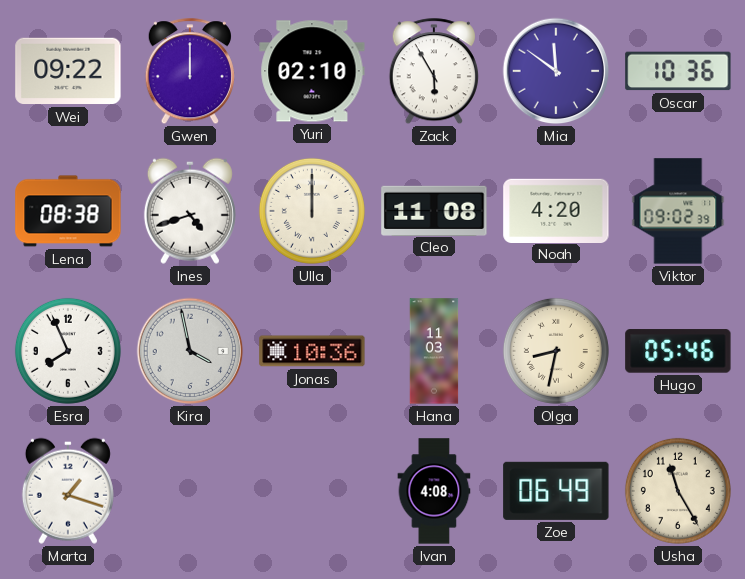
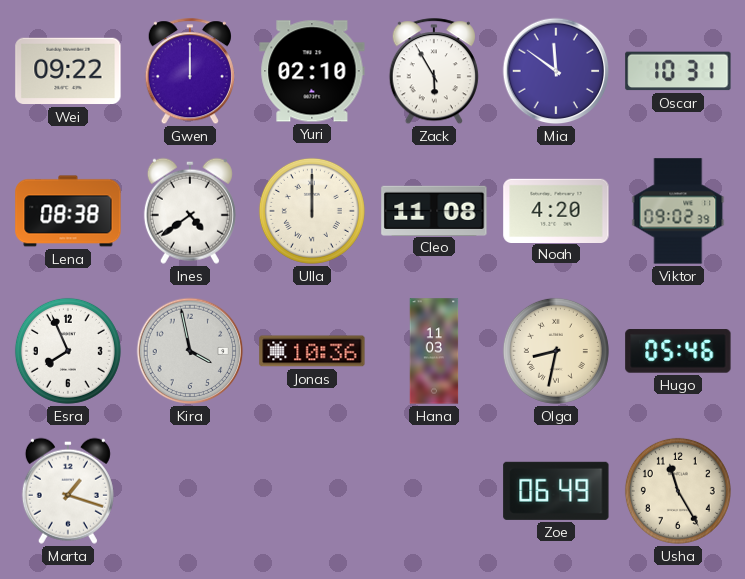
Oscar: 10:36 -> 10:31 (678, 71)
Ines: 4:42 -> 4:39 (190, 211)
Ivan: 4:08 -> none (434, 491)
